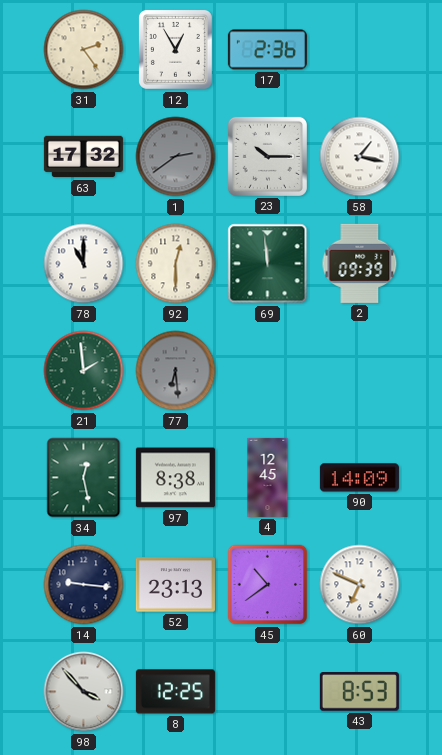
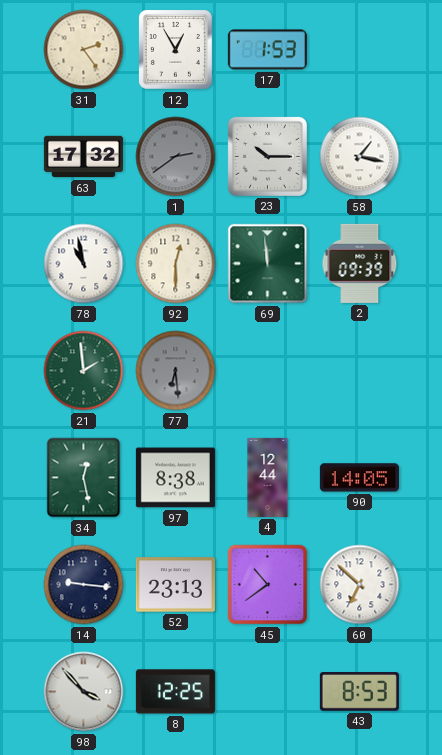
17: 2:36 -> 1:53 (267, 50)
78: 11:00 -> 10:58 (84, 264)
4: 12:45 -> 12:44 (268, 477)
90: 14:09 -> 14:05 (359, 478)
60: 6:49 -> 6:52 (360, 585)
